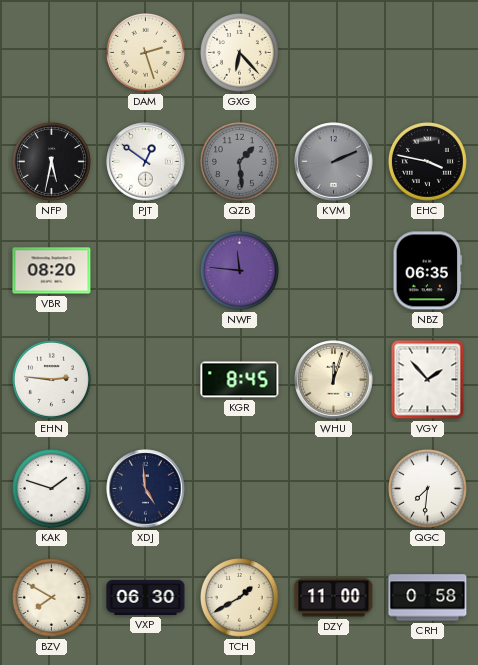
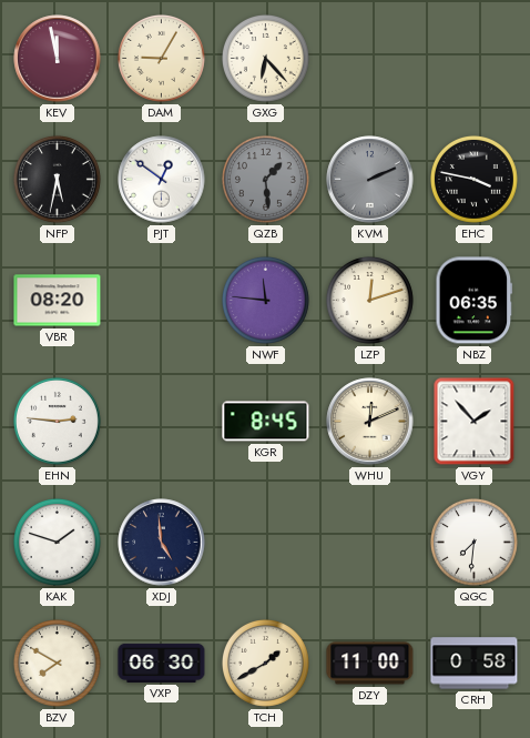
KEV: none -> 11:58 (58, 59)
DAM: 2:27 -> 9:05 (161, 58)
LZP: none -> 12:12 (369, 300)
WHU: 12:03 -> 12:11 (370, 422)
